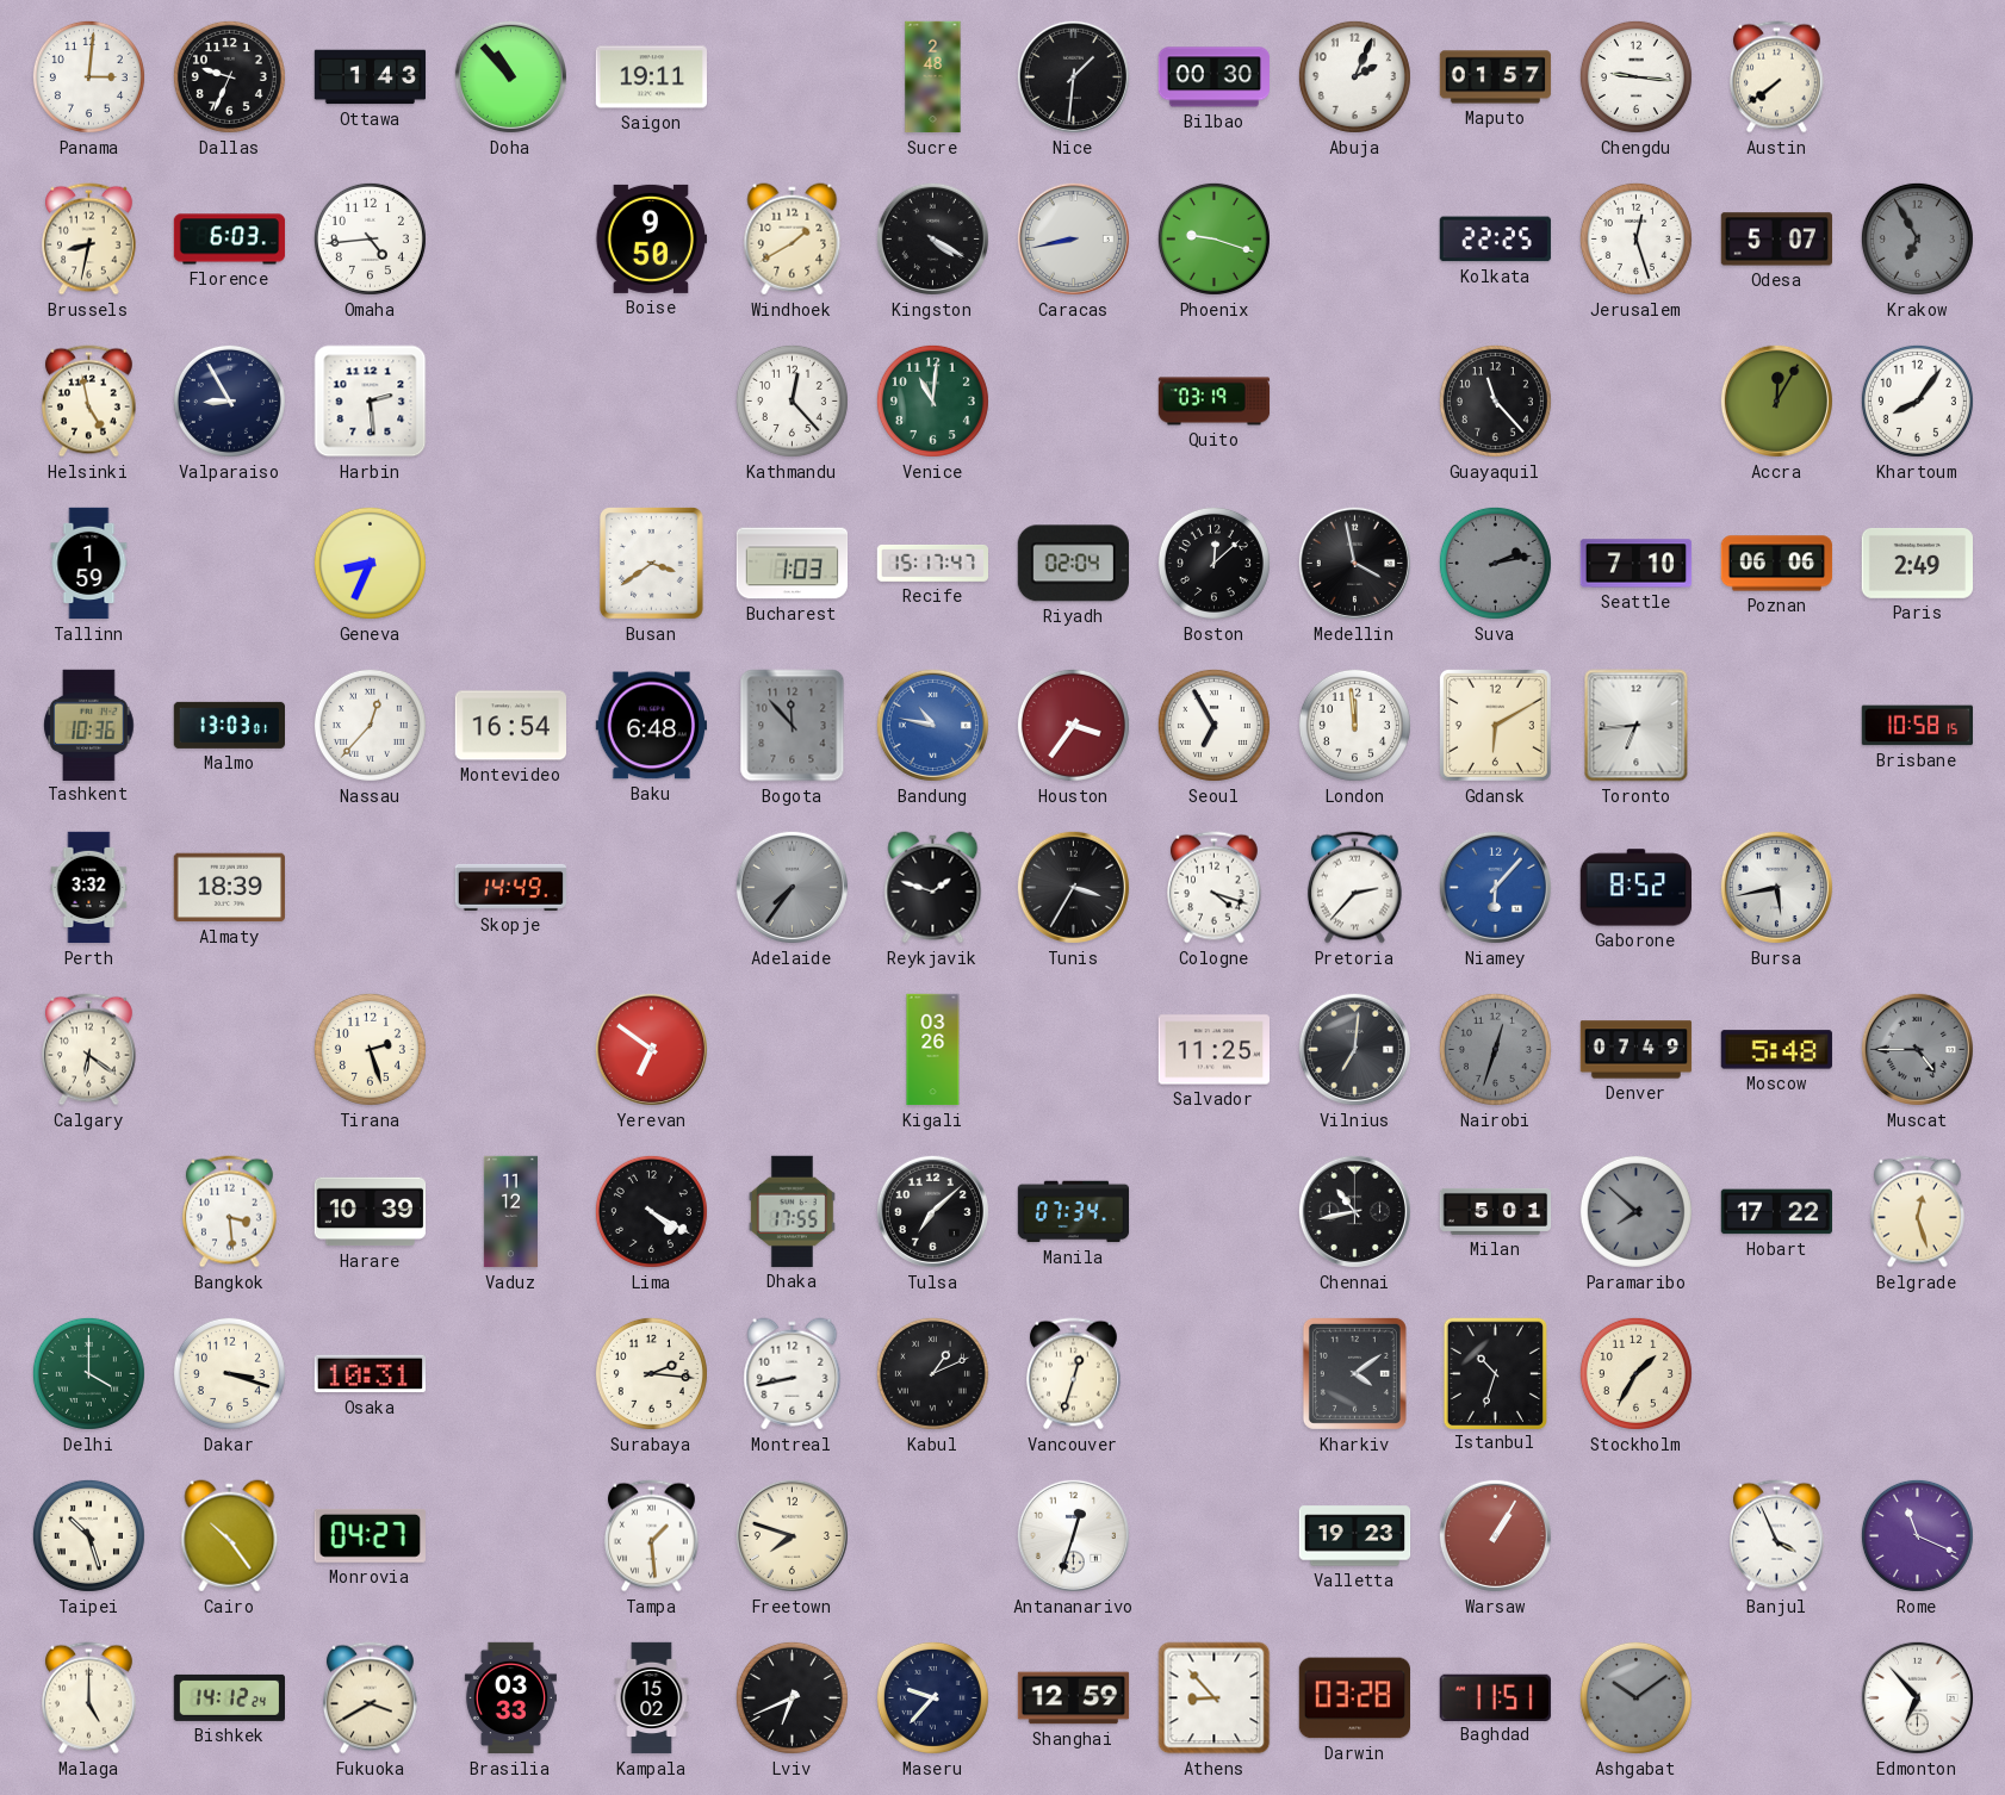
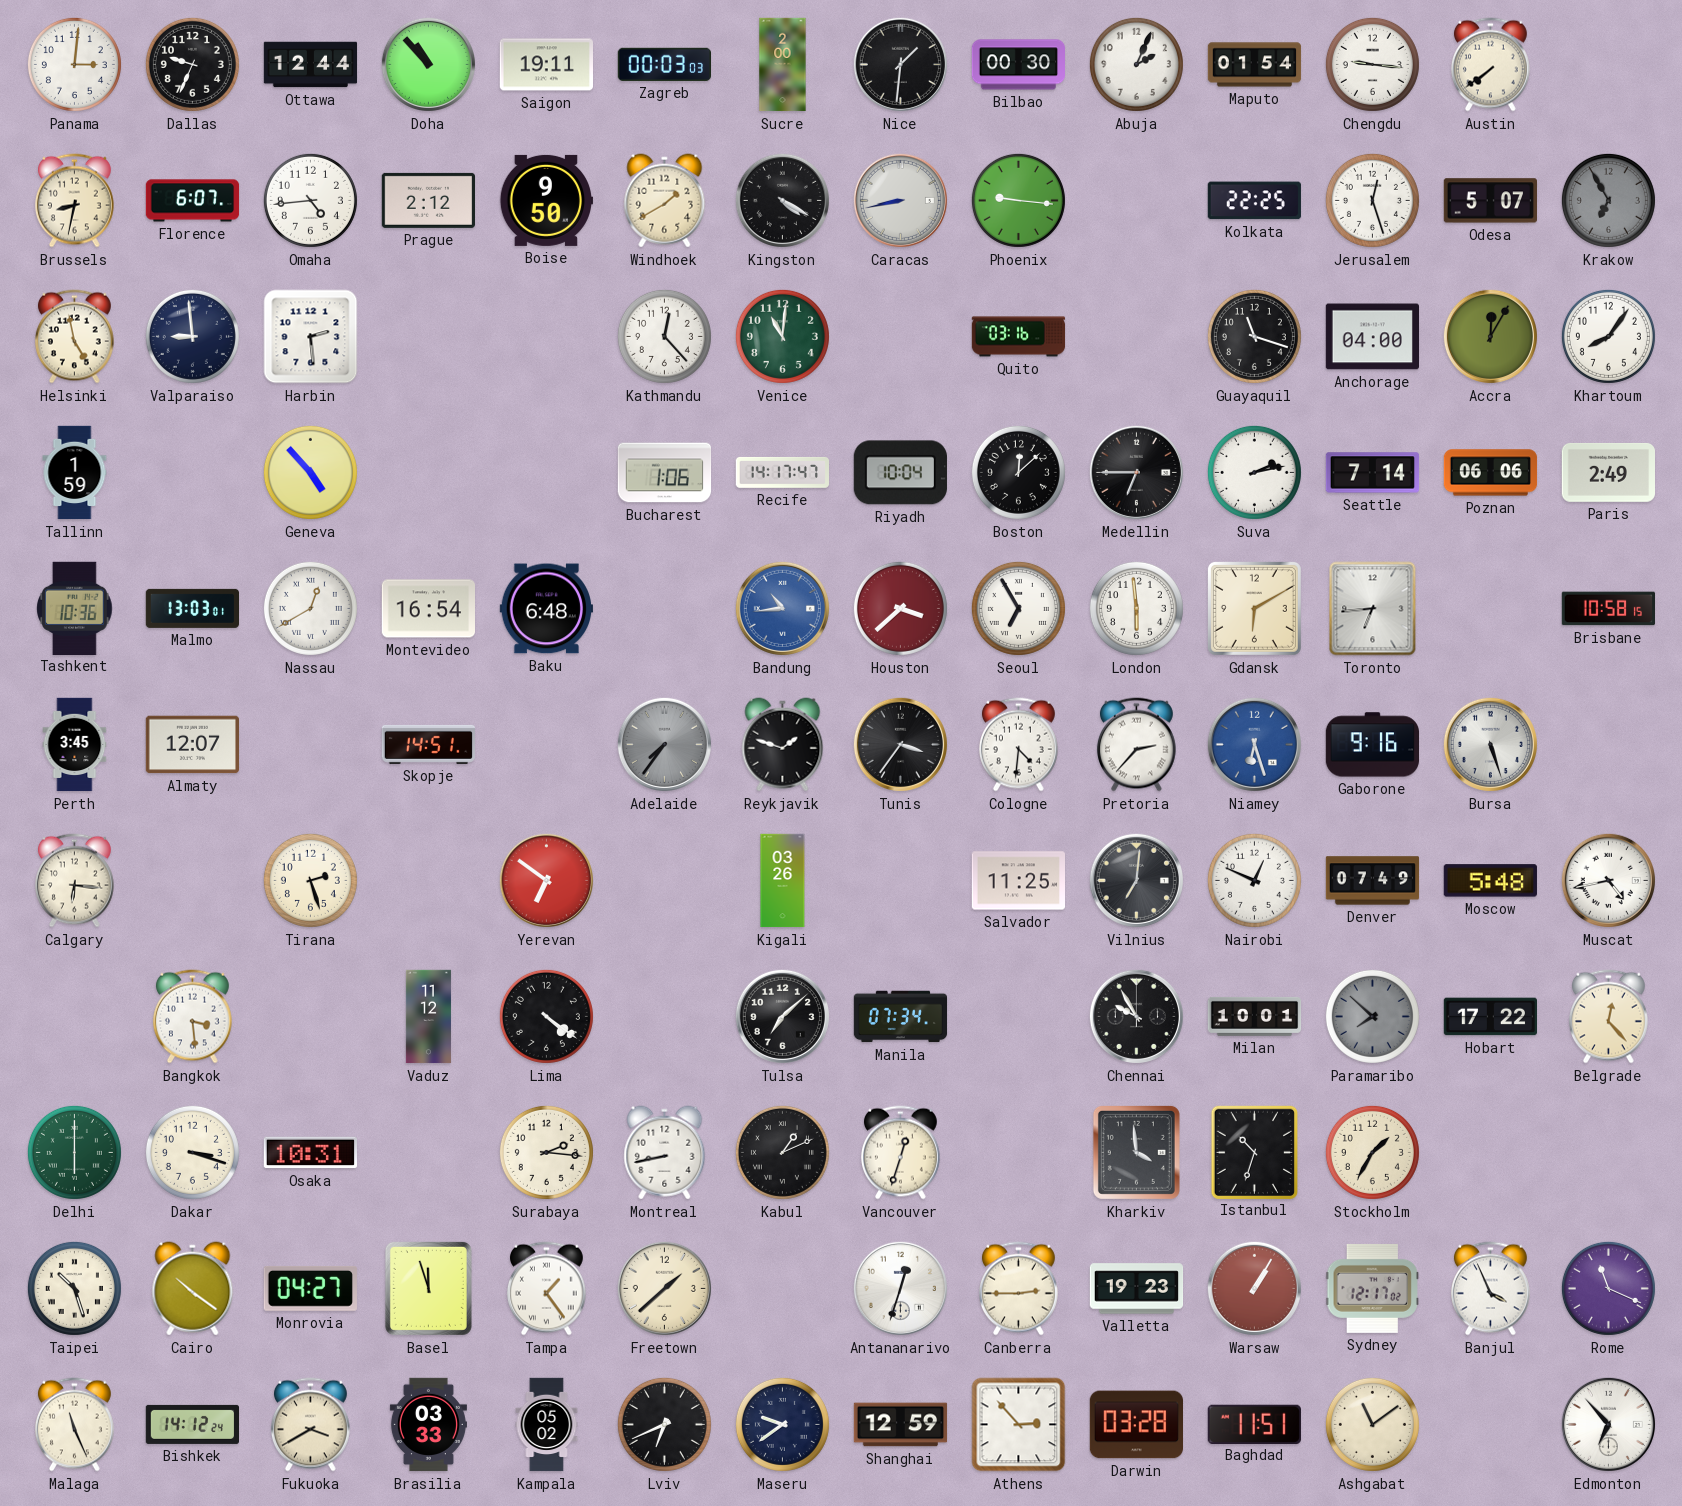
Ottawa: 1:43 -> 12:44 (311, 65)
Zagreb: none -> 00:03 (664, 64)
Sucre: 2:48 -> 2:00 (783, 65)
Maputo: 01:57 -> 01:54 (1255, 65)
Florence: 6:03 -> 6:07 (193, 201)
Prague: none -> 2:12 (428, 200)
Phoenix: 9:18 -> 9:16 (1018, 200)
Valparaiso: 8:55 -> 8:59 (192, 336)
Quito: 03:19 -> 03:16 (1019, 337)
Guayaquil: 11:23 -> 11:18 (1254, 336)
Anchorage: none -> 04:00 (1372, 337)
Geneva: 8:34 -> 4:53 (310, 472)
Busan: 3:39 -> none (652, 564)
Bucharest: 1:03 -> 1:06 (665, 473)
Recife: 15:17 -> 14:17 (782, 472)
Riyadh: 02:04 -> 10:04 (900, 473)
Medellin: 3:58 -> 6:45 (1136, 472)
Suva dial: grey -> white (1254, 472)
Seattle: 7:10 -> 7:14 (1373, 473)
Nassau: 12:37 -> 12:40 (310, 608)
Bogota: 11:53 -> none (793, 726)
Bandung: 10:47 -> 10:44 (782, 608)
Houston: 3:36 -> 3:38 (900, 608)
London: 11:59 -> 5:59 (1136, 608)
Perth: 3:32 -> 3:45 (75, 745)
Almaty: 18:39 -> 12:07 (192, 745)
Skopje: 14:49 -> 14:51 (428, 744)
Tunis: 3:35 -> 3:36 (900, 744)
Cologne: 4:18 -> 4:31 (1018, 745)
Niamey: 6:07 -> 6:27 (1254, 744)
Gaborone: 8:52 -> 9:16 (1373, 745)
Bursa: 5:43 -> 5:27 (1490, 744)
Calgary: 6:21 -> 6:16 (74, 881)
Nairobi: 12:33 -> 12:49 (1254, 880)
Nairobi dial: grey -> white (1254, 880)
Muscat: 4:45 -> 4:43 (1608, 880)
Muscat dial: grey -> white (1608, 880)
Harare: 10:39 -> none (371, 1212)
Lima: 4:20 -> 4:21 (546, 1016)
Dhaka: 17:55 -> none (792, 1211)
Chennai: 10:43 -> 9:55 (1136, 1016)
Milan: 5:01 -> 10:01 (1255, 1016)
Belgrade: 12:27 -> 12:23 (1608, 1017)
Delhi: 4:00 -> 6:00 (74, 1152)
Kharkiv: 4:09 -> 3:59 (1136, 1152)
Cairo: 10:24 -> 10:21 (193, 1289)
Basel: none -> 11:57 (428, 1288)
Tampa: 1:29 -> 1:24 (546, 1289)
Freetown: 7:48 -> 1:38 (664, 1288)
Canberra: none -> 2:45 (1018, 1289)
Sydney: none -> 12:17 (1372, 1288)
Malaga: 5:00 -> 11:26 (74, 1425)
Kampala: 15:02 -> 05:02 (547, 1425)
Maseru: 9:37 -> 9:39 (782, 1424)
Athens: 8:53 -> 2:53 (1019, 1425)
Ashgabat: 10:09 -> 11:09 (1372, 1424)
Ashgabat dial: grey -> cream (1372, 1424)
